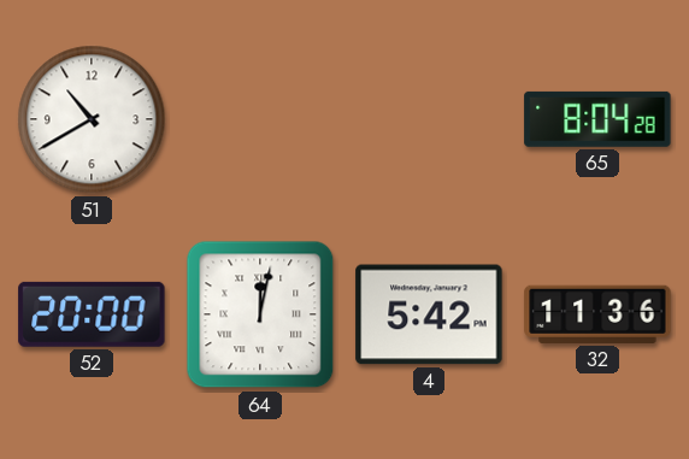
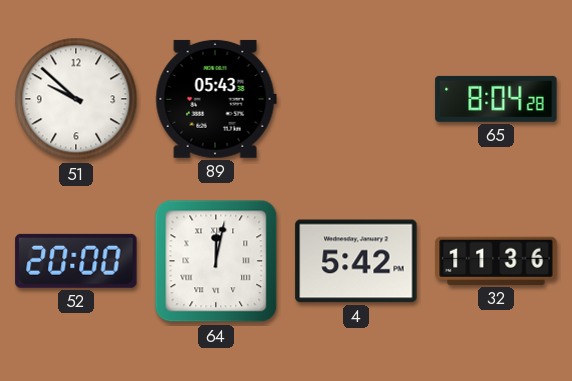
51: 10:40 -> 9:52 (76, 99)
89: none -> 05:43 (216, 99)
